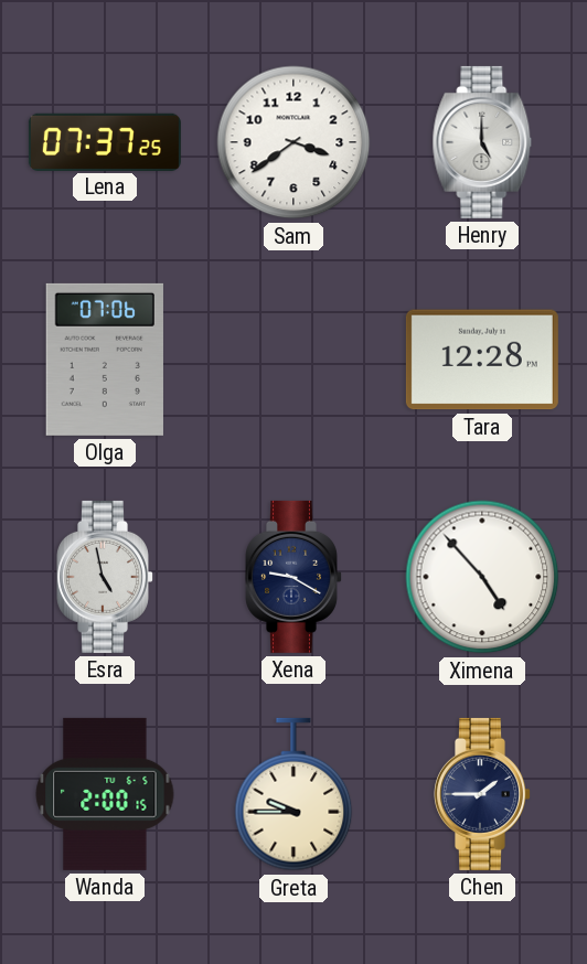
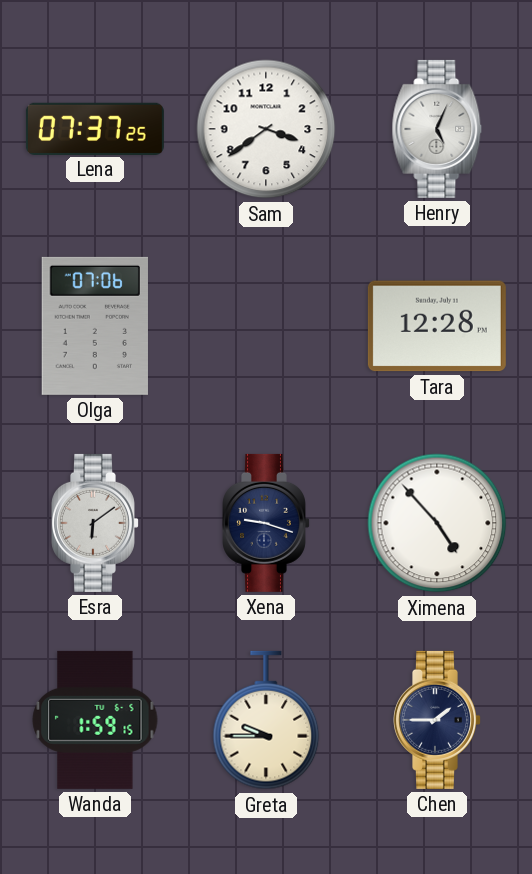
Henry: 5:00 -> 5:04 (437, 129)
Esra: 4:58 -> 6:09 (96, 523)
Xena: 9:20 -> 9:18 (267, 523)
Wanda: 2:00 -> 1:59 (95, 720)
